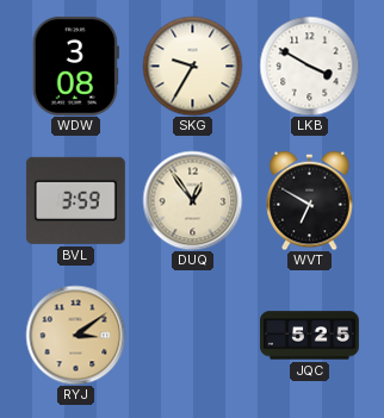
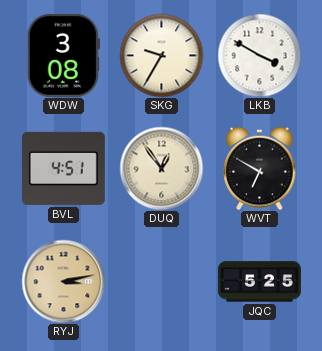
BVL: 3:59 -> 4:51 (63, 168)
RYJ: 3:09 -> 3:13 (63, 281)
